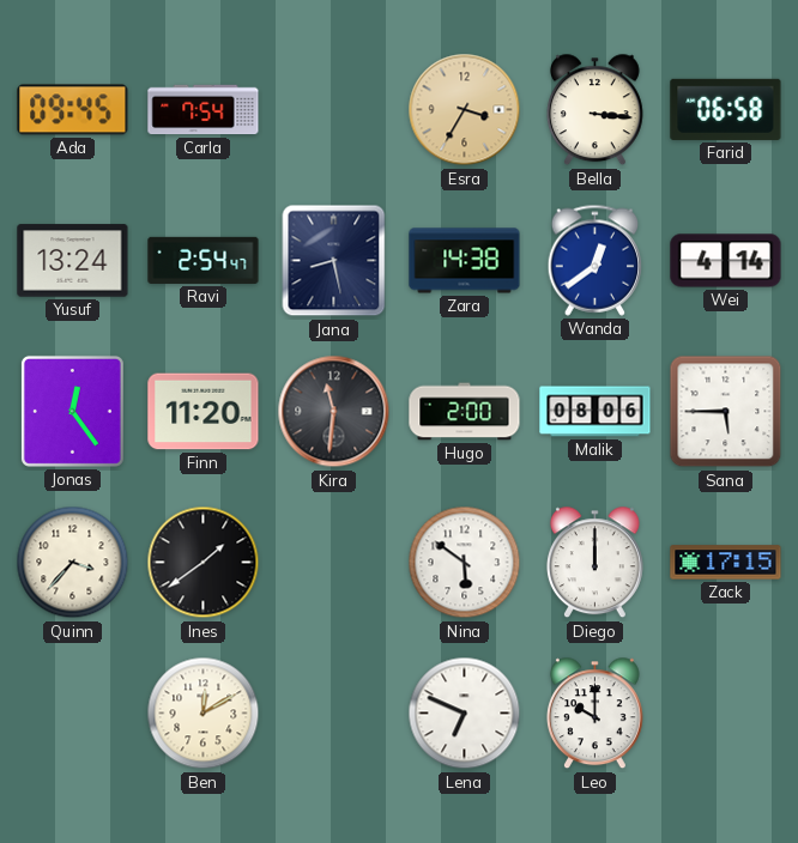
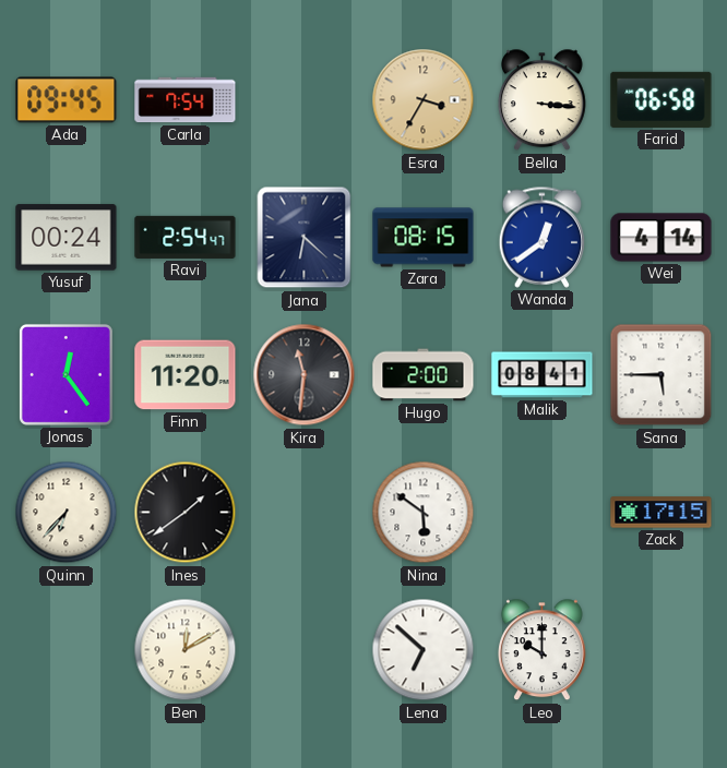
Yusuf: 13:24 -> 00:24 (67, 238)
Jana: 8:28 -> 6:22 (305, 238)
Zara: 14:38 -> 08:15 (424, 238)
Malik: 08:06 -> 08:41 (543, 375)
Quinn: 3:37 -> 6:37 (67, 513)
Diego: 12:00 -> none (594, 563)
Lena: 6:49 -> 6:52 (424, 650)
